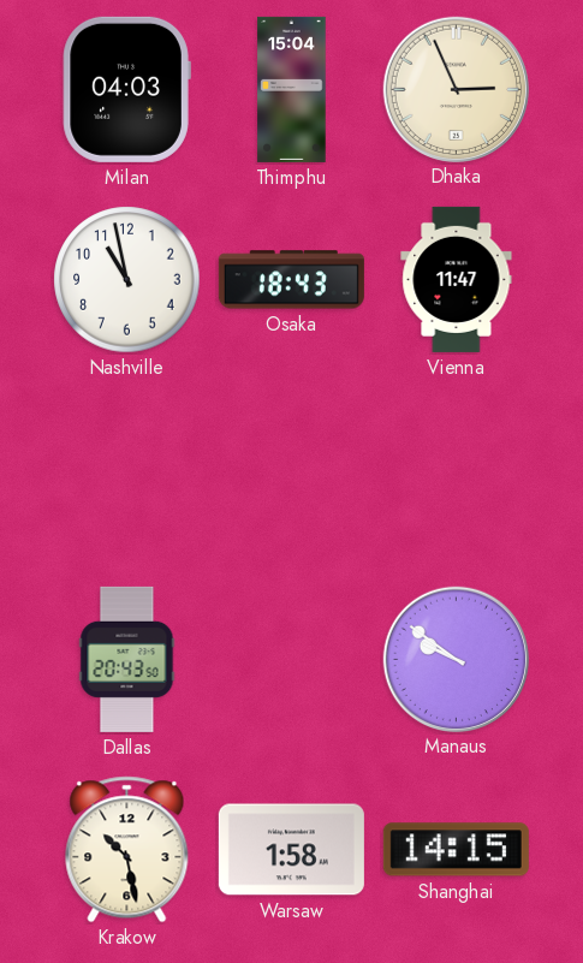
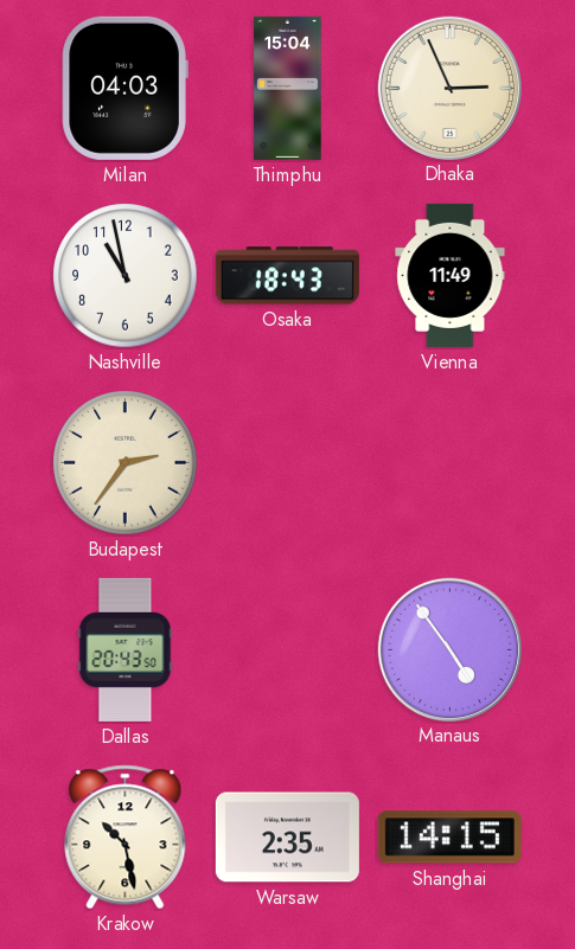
Vienna: 11:47 -> 11:49 (451, 275)
Budapest: none -> 2:36 (126, 463)
Manaus: 9:51 -> 4:54 (449, 649)
Warsaw: 1:58 -> 2:35 (287, 838)
